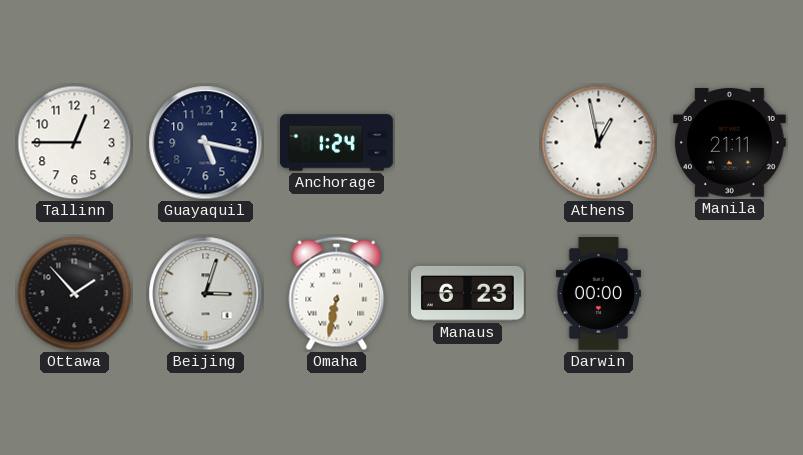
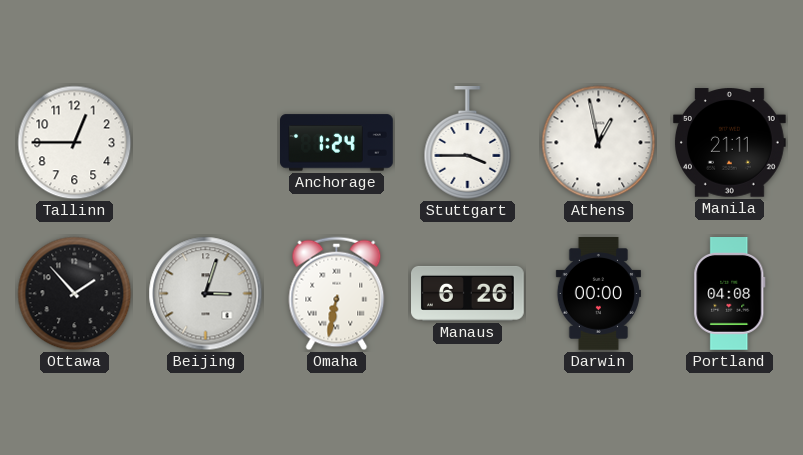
Guayaquil: 5:17 -> none (206, 143)
Stuttgart: none -> 3:45 (468, 143)
Manaus: 6:23 -> 6:26 (468, 293)
Portland: none -> 04:08 (730, 294)
